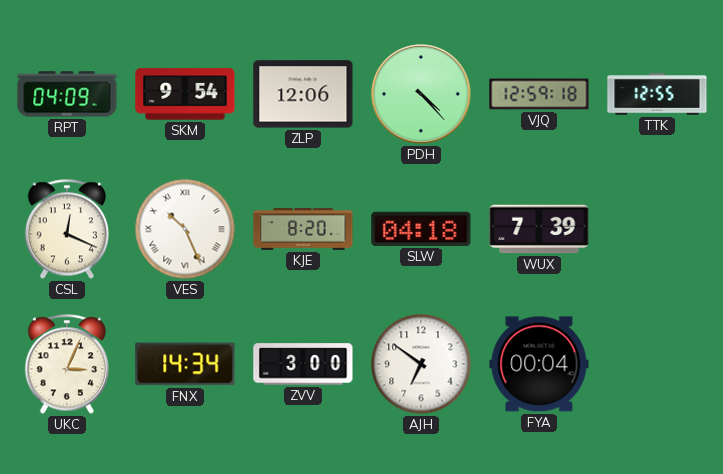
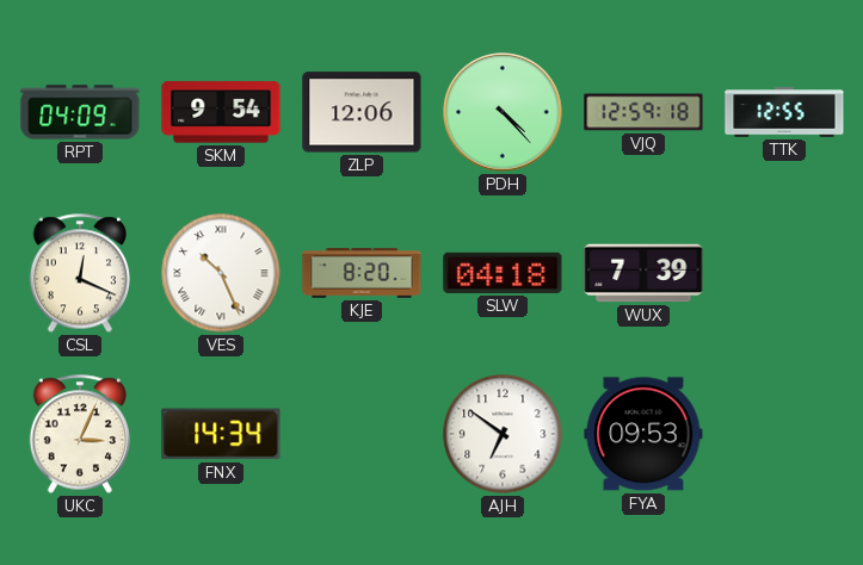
ZVV: 3:00 -> none (303, 364)
FYA: 00:04 -> 09:53 (643, 434)
